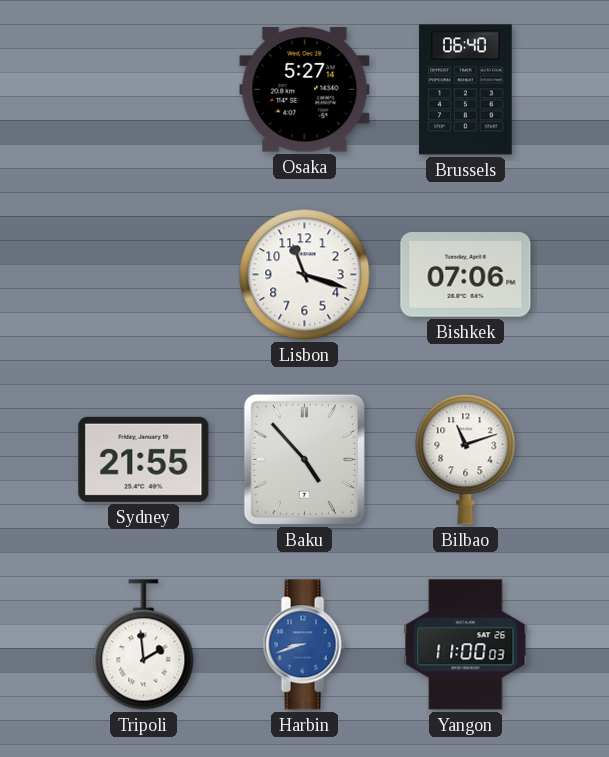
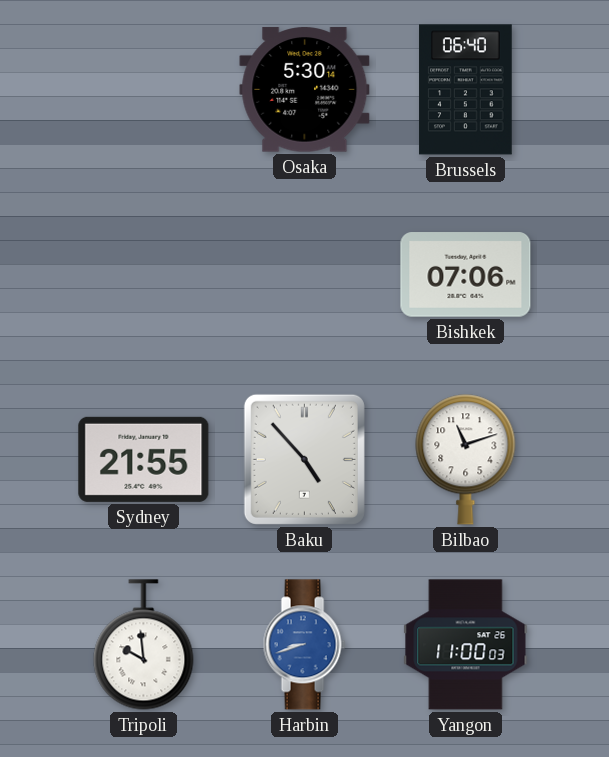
Osaka: 5:27 -> 5:30 (305, 90)
Lisbon: 11:18 -> none (305, 275)
Tripoli: 1:59 -> 9:59 (144, 645)
